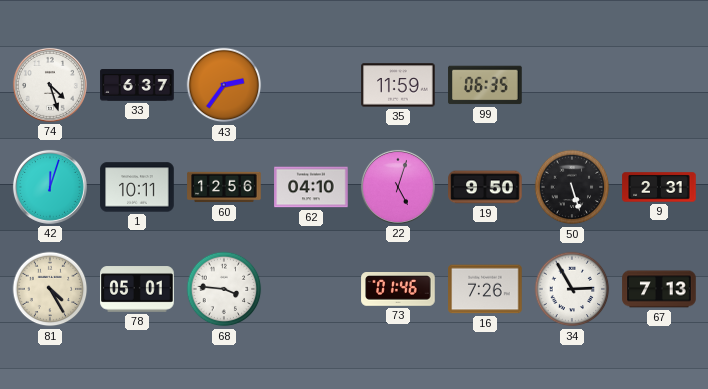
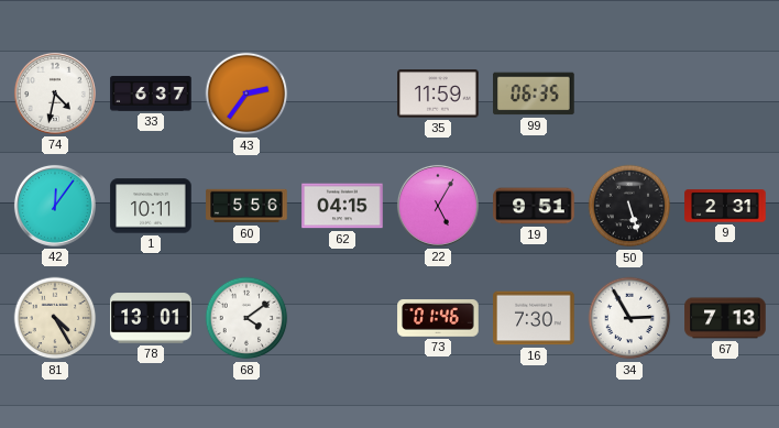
74: 4:27 -> 4:32 (55, 94)
42: 12:03 -> 12:06 (55, 206)
60: 12:56 -> 5:56 (246, 206)
62: 04:10 -> 04:15 (342, 206)
22: 5:03 -> 5:05 (438, 206)
19: 9:50 -> 9:51 (534, 206)
78: 05:01 -> 13:01 (151, 318)
68: 3:46 -> 4:09 (246, 318)
16: 7:26 -> 7:30 (534, 318)
